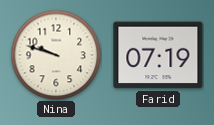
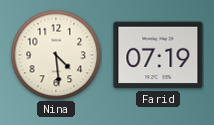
Nina: 9:48 -> 4:29 (56, 55)
